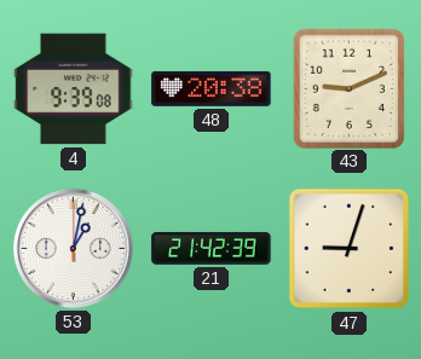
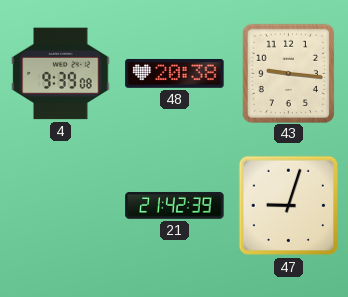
43: 9:11 -> 9:16 (288, 73)
53: 1:02 -> none (73, 248)
